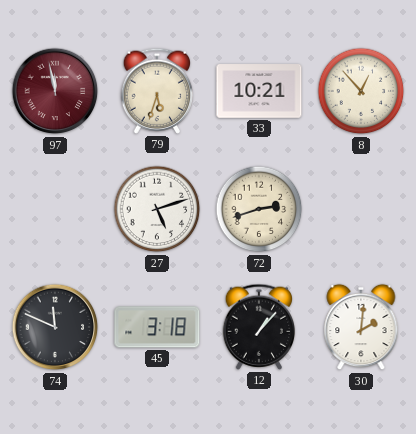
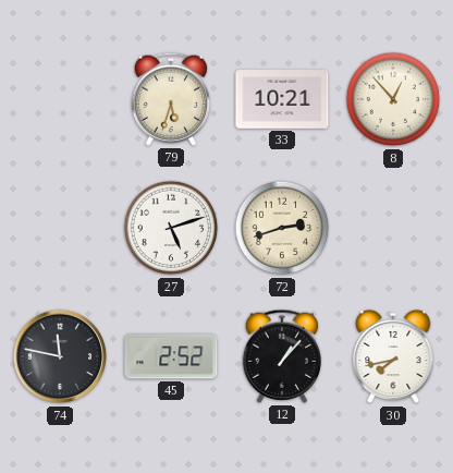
97: 11:58 -> none (55, 91)
74: 11:49 -> 11:47 (60, 356)
45: 3:18 -> 2:52 (171, 356)
30: 2:01 -> 7:43 (393, 356)
